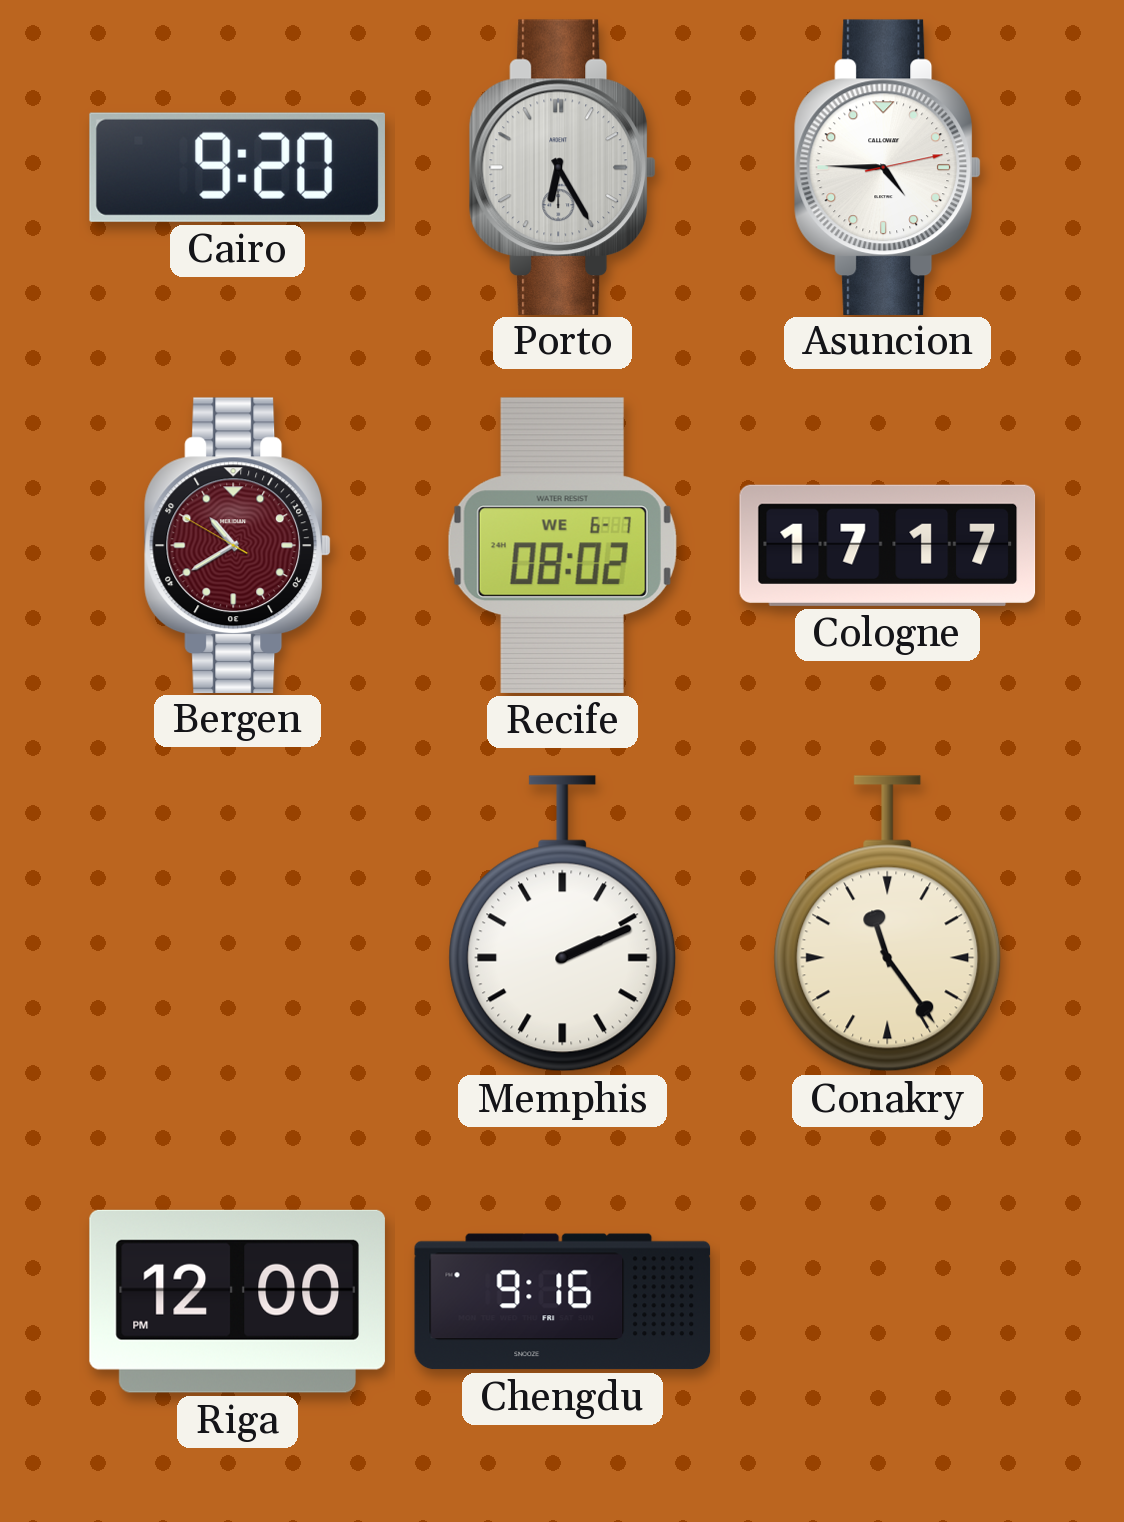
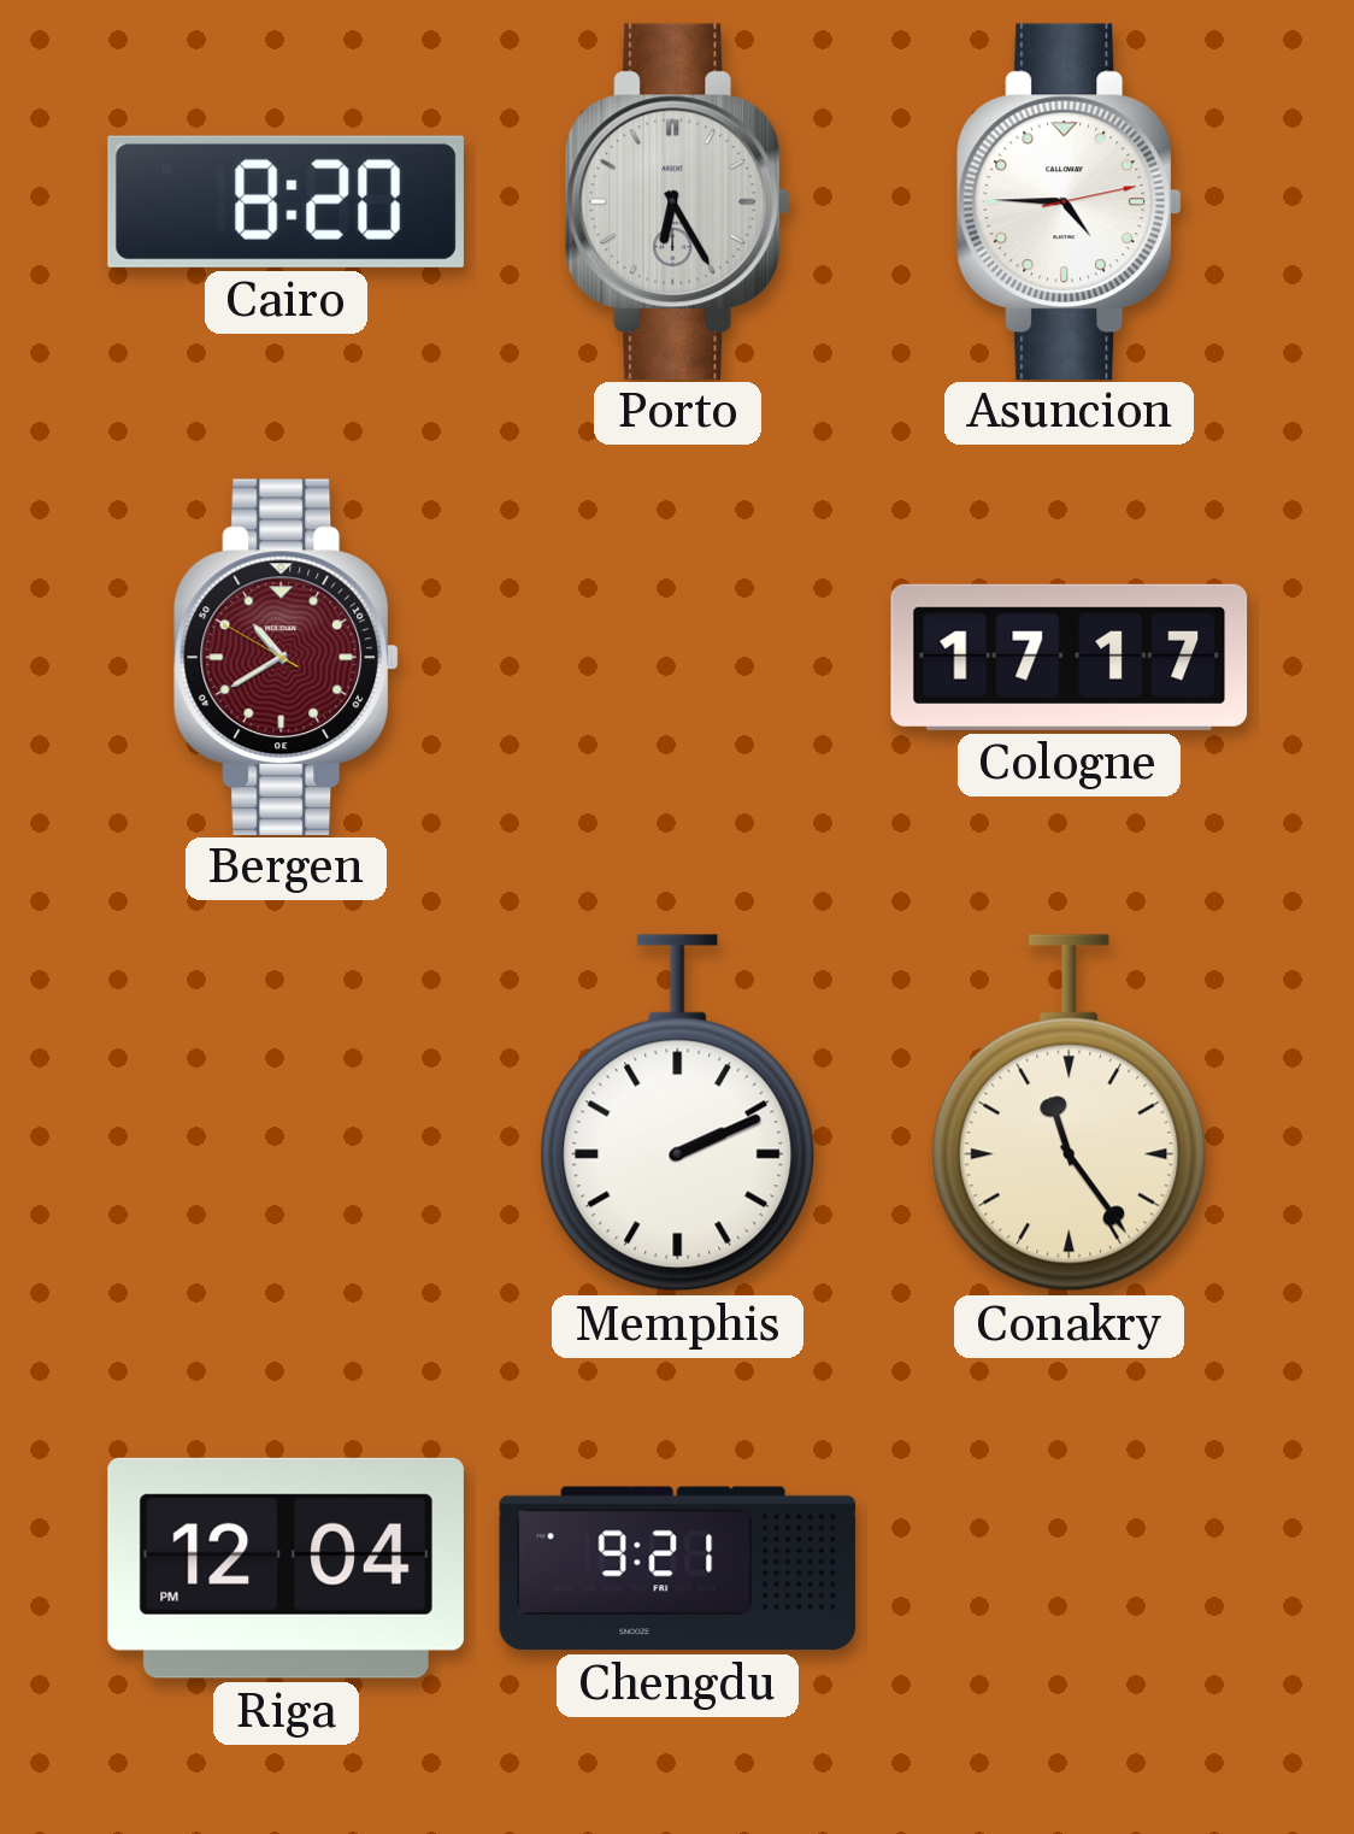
Cairo: 9:20 -> 8:20 (285, 201)
Recife: 08:02 -> none (562, 545)
Riga: 12:00 -> 12:04 (285, 1568)
Chengdu: 9:16 -> 9:21 (678, 1569)
